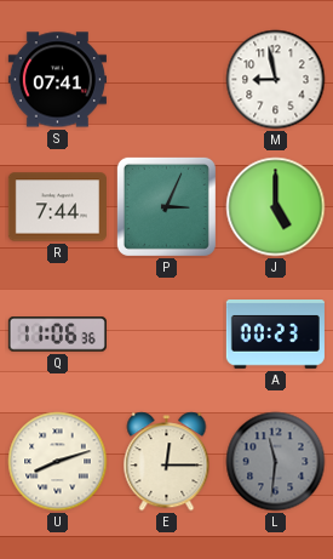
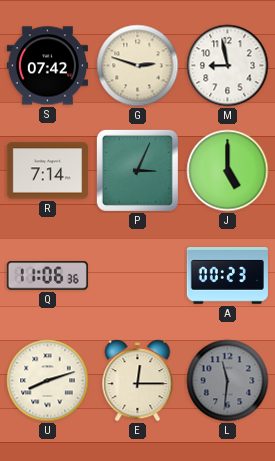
S: 07:41 -> 07:42 (47, 66)
G: none -> 2:48 (138, 66)
R: 7:44 -> 7:14 (47, 171)
